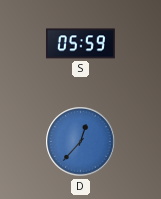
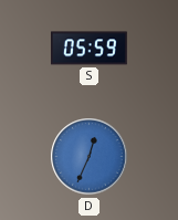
D: 12:37 -> 12:34 (90, 157)
